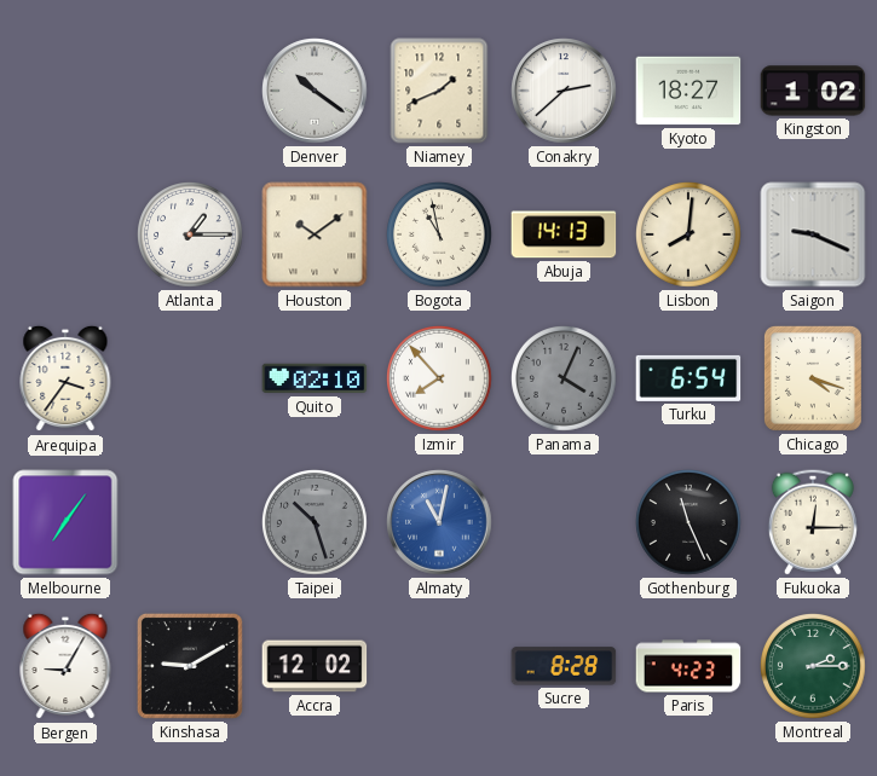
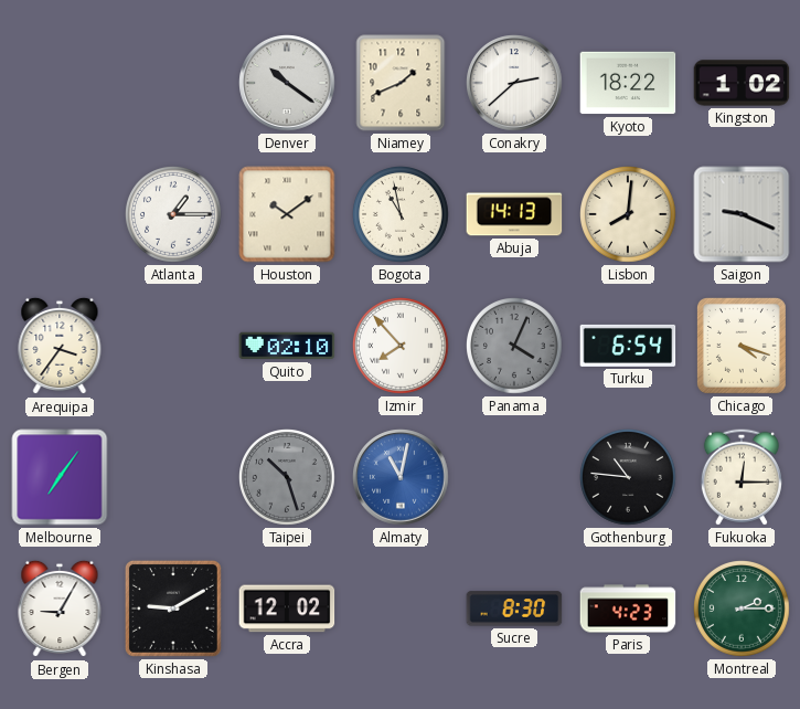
Kyoto: 18:27 -> 18:22 (628, 83)
Gothenburg: 11:26 -> 10:46 (629, 478)
Sucre: 8:28 -> 8:30 (514, 609)
